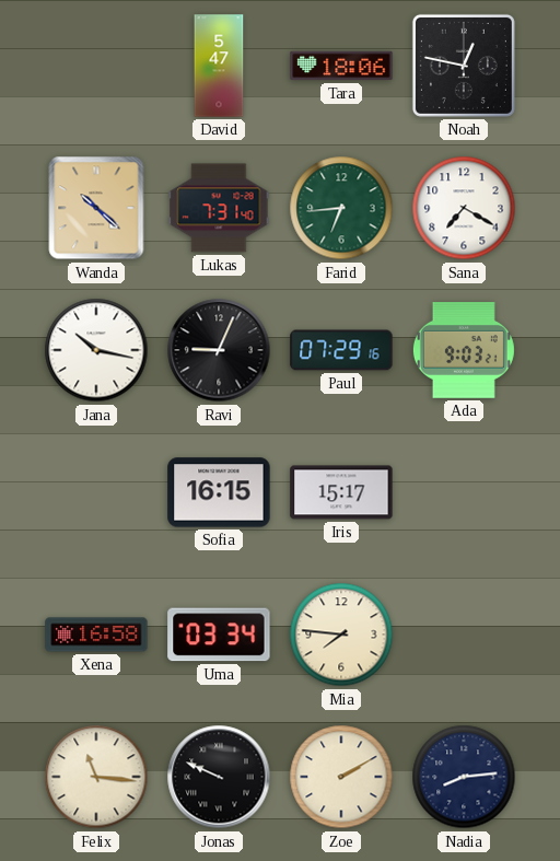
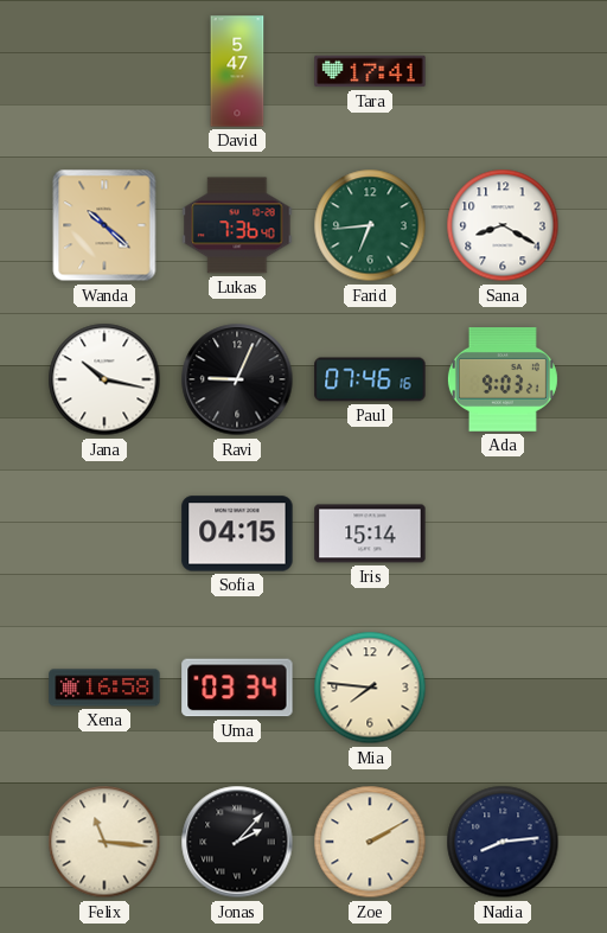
Tara: 18:06 -> 17:41 (370, 71)
Noah: 12:47 -> none (464, 66)
Lukas: 7:31 -> 7:36 (237, 225)
Sana: 7:20 -> 8:20 (503, 225)
Paul: 07:29 -> 07:46 (370, 379)
Sofia: 16:15 -> 04:15 (237, 533)
Iris: 15:17 -> 15:14 (370, 533)
Jonas: 9:49 -> 2:07 (237, 842)
